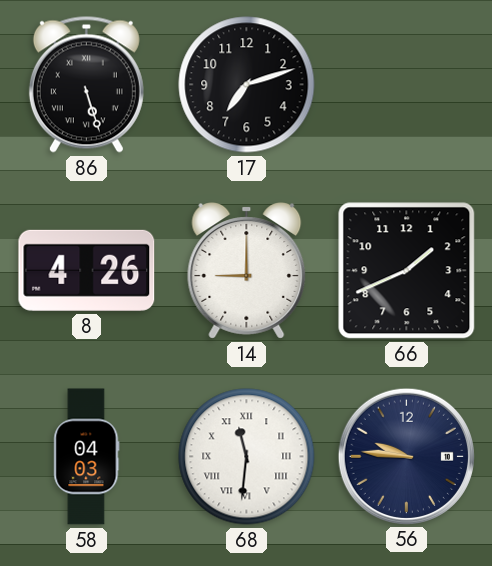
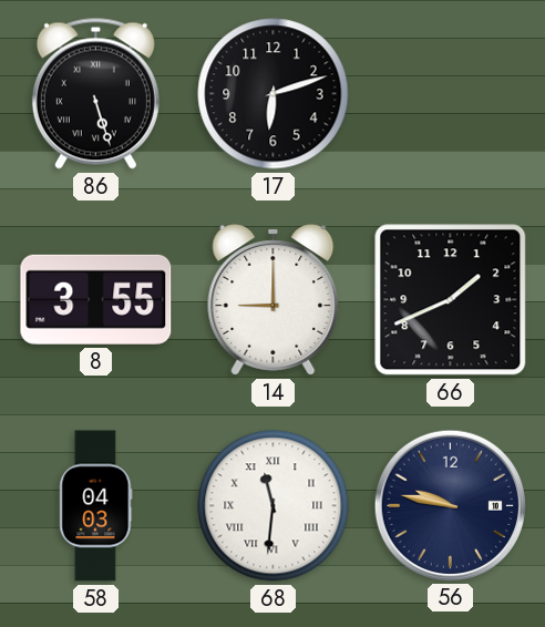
17: 7:12 -> 6:12 (274, 94)
8: 4:26 -> 3:55 (96, 299)
56: 9:46 -> 9:47 (450, 505)
